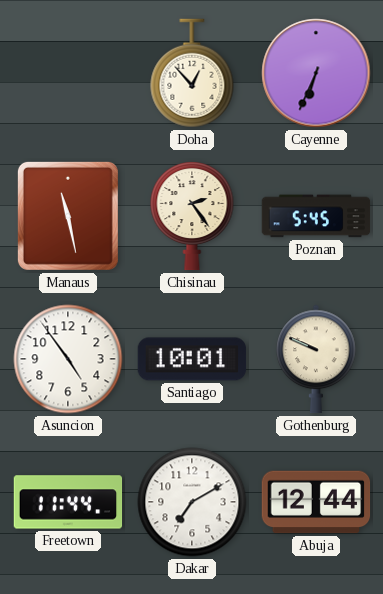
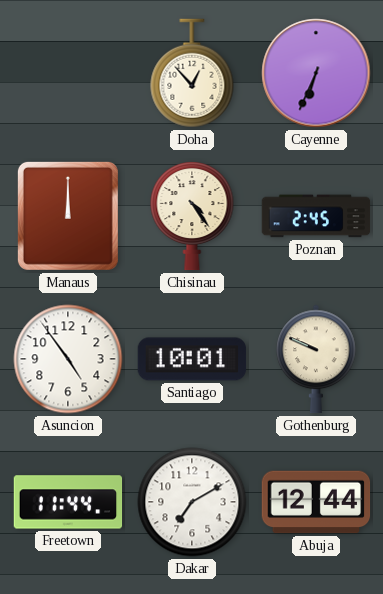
Manaus: 11:28 -> 12:00 (68, 216)
Chisinau: 2:24 -> 4:24 (192, 217)
Poznan: 5:45 -> 2:45 (316, 216)
